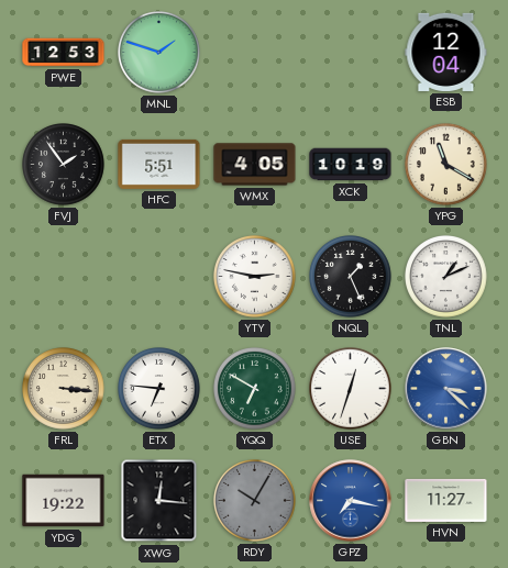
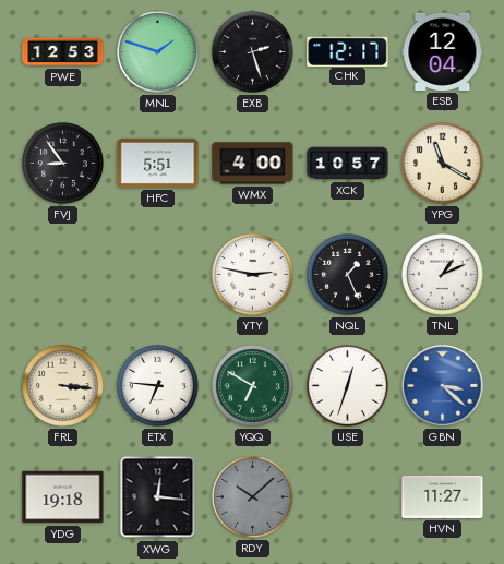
EXB: none -> 2:27 (253, 52)
CHK: none -> 12:17 (348, 51)
FVJ: 1:54 -> 8:54 (63, 164)
WMX: 4:05 -> 4:00 (253, 164)
XCK: 10:19 -> 10:57 (348, 164)
YDG: 19:22 -> 19:18 (63, 497)
RDY: 10:05 -> 10:08 (253, 497)
GPZ: 7:17 -> none (351, 501)
